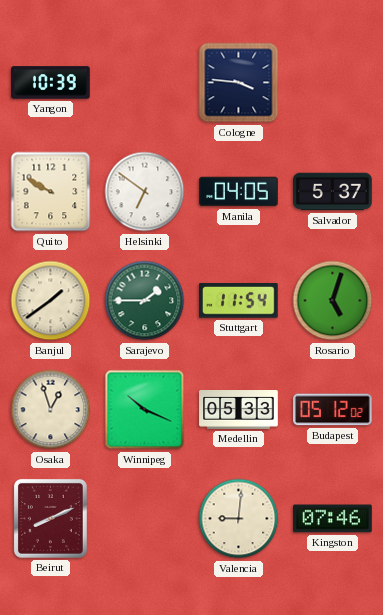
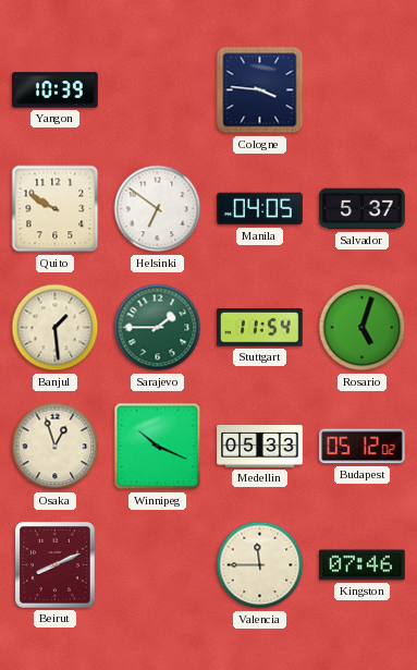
Banjul: 1:39 -> 1:29 (56, 328)
Valencia: 9:01 -> 11:45 (260, 565)
